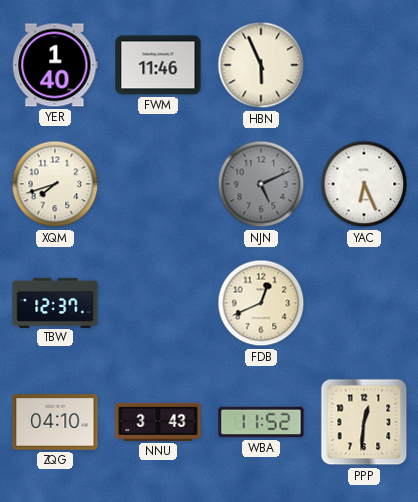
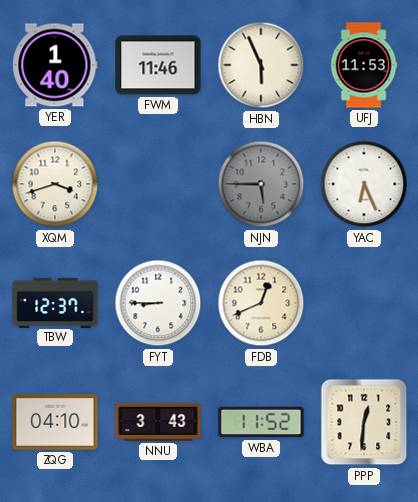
UFJ: none -> 11:53 (364, 65)
XQM: 7:42 -> 3:42 (55, 184)
NJN: 5:11 -> 5:45 (261, 184)
FYT: none -> 8:45 (158, 303)
